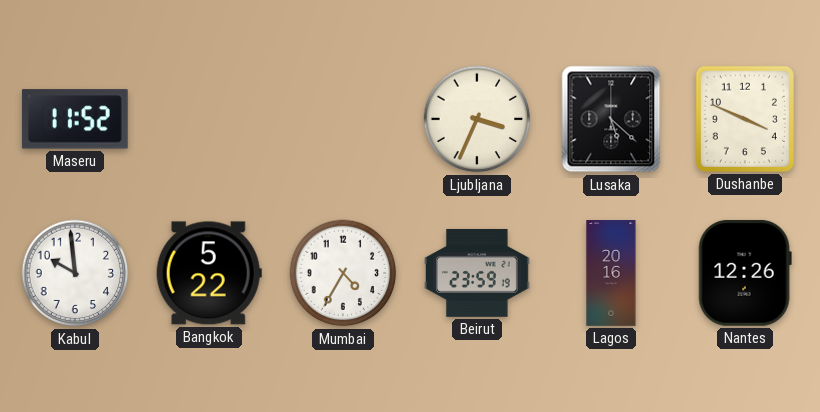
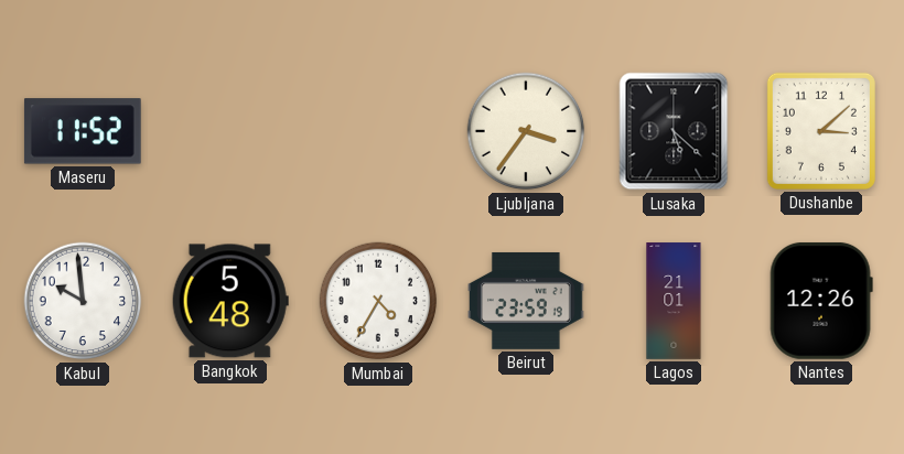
Ljubljana: 3:34 -> 3:36 (526, 131)
Dushanbe: 3:49 -> 3:08 (821, 131)
Bangkok: 5:22 -> 5:48 (230, 301)
Lagos: 20:16 -> 21:01 (674, 301)
